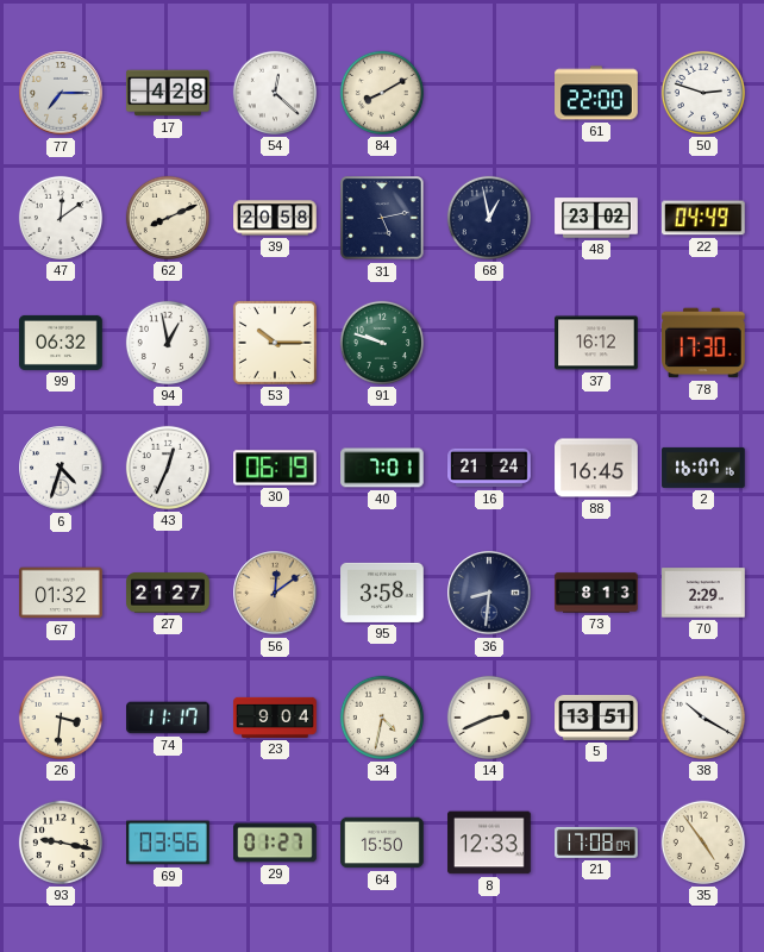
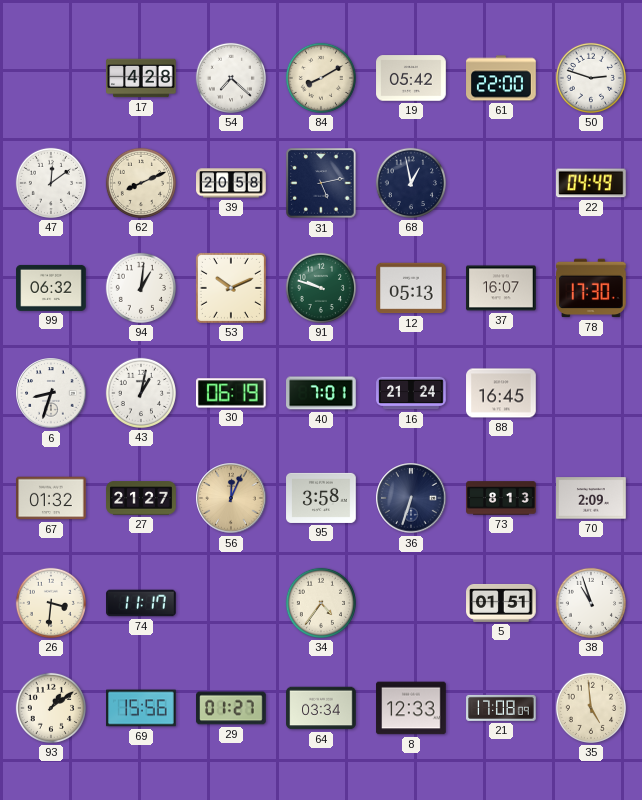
77: 7:15 -> none (61, 93)
54: 12:22 -> 7:22 (231, 78)
19: none -> 05:42 (411, 78)
48: 23:02 -> none (596, 218)
94: 12:58 -> 1:01 (141, 288)
53: 10:15 -> 10:11 (231, 288)
12: none -> 05:13 (411, 288)
37: 16:12 -> 16:07 (501, 288)
6: 4:33 -> 8:33 (51, 393)
43: 12:34 -> 1:02 (141, 393)
2: 16:07 -> none (703, 468)
56: 12:09 -> 12:04 (231, 498)
36: 8:31 -> 6:33 (411, 498)
70: 2:29 -> 2:09 (591, 498)
23: 9:04 -> none (275, 718)
34: 4:32 -> 4:36 (321, 603)
14: 2:41 -> none (489, 718)
5: 13:51 -> 01:51 (501, 603)
38: 10:20 -> 10:57 (591, 603)
93: 9:17 -> 1:09 (51, 708)
69: 03:56 -> 15:56 (141, 708)
64: 15:50 -> 03:34 (321, 708)
35: 4:54 -> 4:59 (591, 708)
